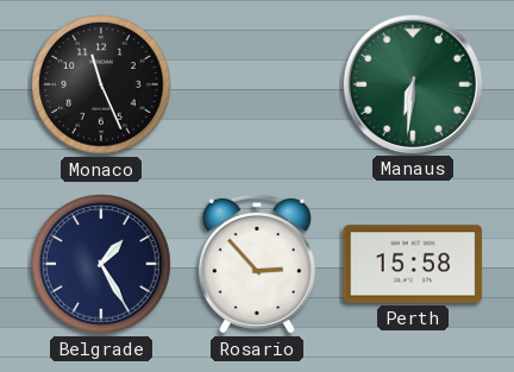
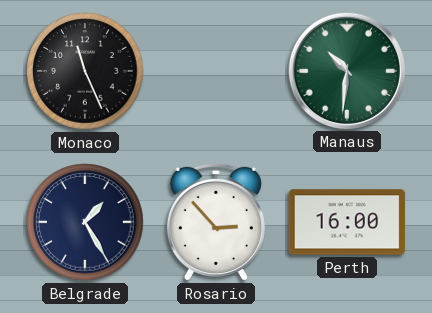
Manaus: 6:31 -> 10:31 (346, 70)
Perth: 15:58 -> 16:00 (347, 222)
